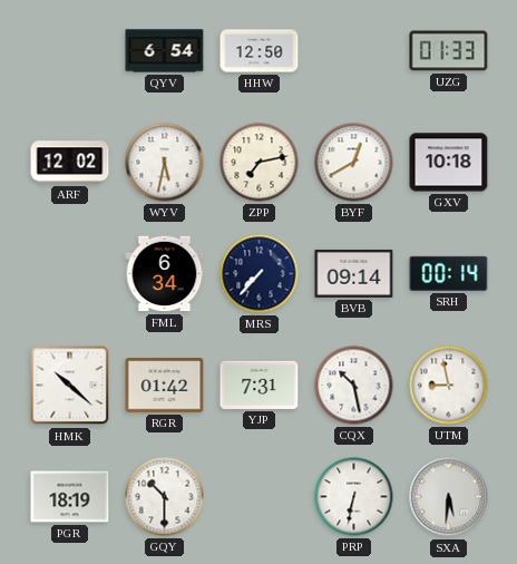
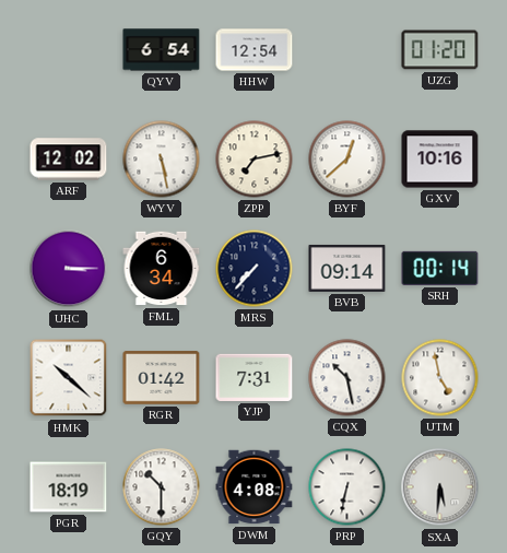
HHW: 12:50 -> 12:54 (255, 50)
UZG: 01:33 -> 01:20 (440, 50)
WYV: 5:32 -> 5:28 (162, 160)
BYF: 12:40 -> 12:38 (347, 160)
GXV: 10:18 -> 10:16 (440, 160)
UHC: none -> 3:15 (69, 269)
UTM: 8:58 -> 4:58 (440, 378)
DWM: none -> 4:08 (255, 487)
